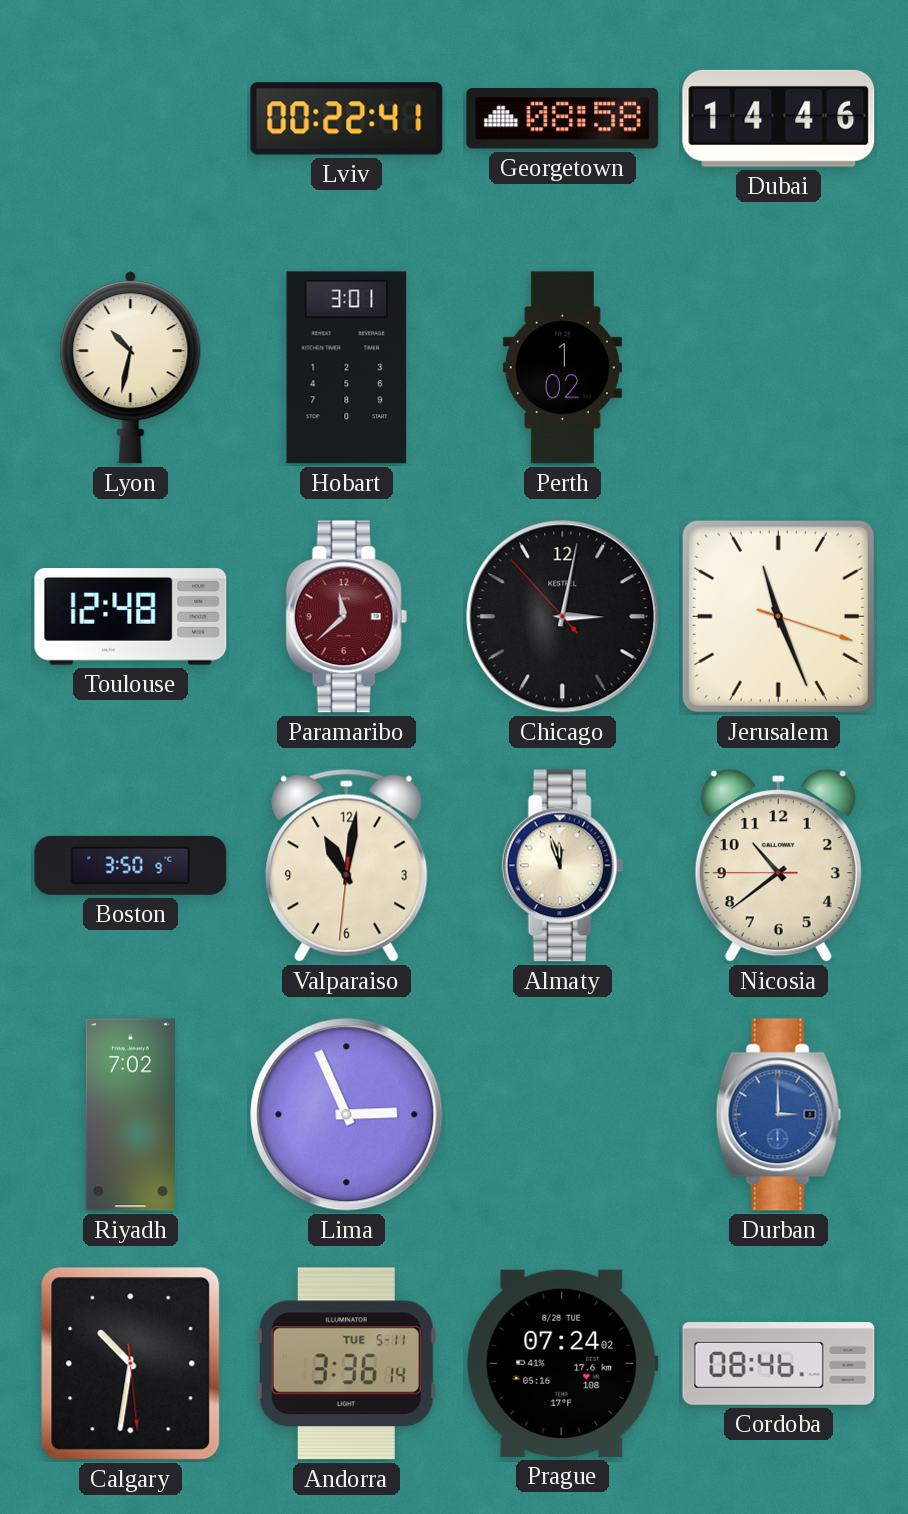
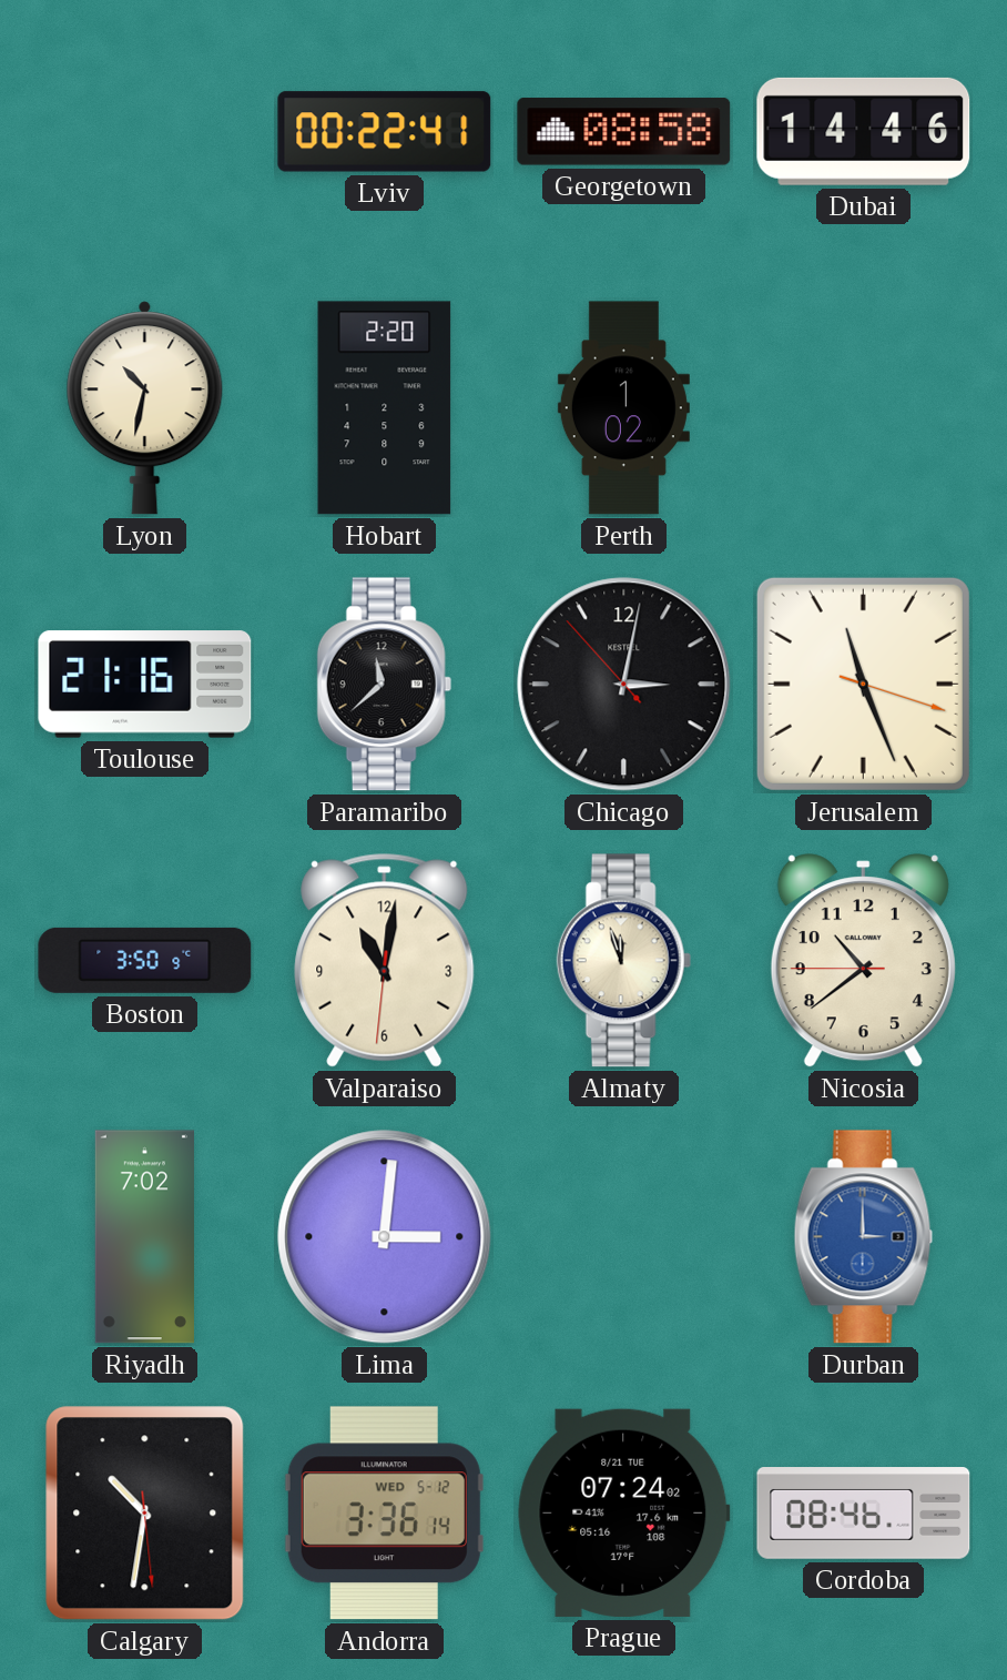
Hobart: 3:01 -> 2:20 (385, 408)
Toulouse: 12:48 -> 21:16 (145, 685)
Paramaribo dial: burgundy -> black (384, 685)
Lima: 2:56 -> 3:01 (385, 1237)
Andorra date: TUE 5-11 -> WED 5-12 (384, 1514)
Prague date: 8/28 TUE -> 8/21 TUE (624, 1512)
